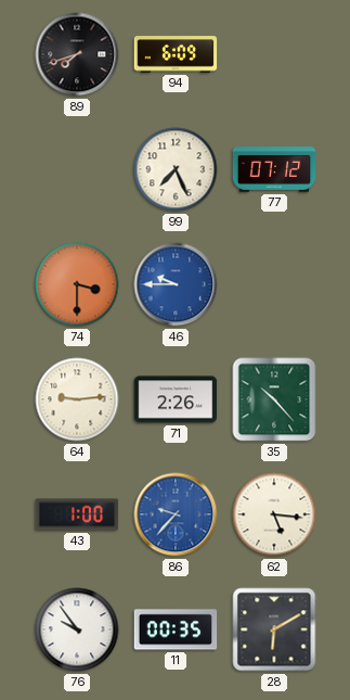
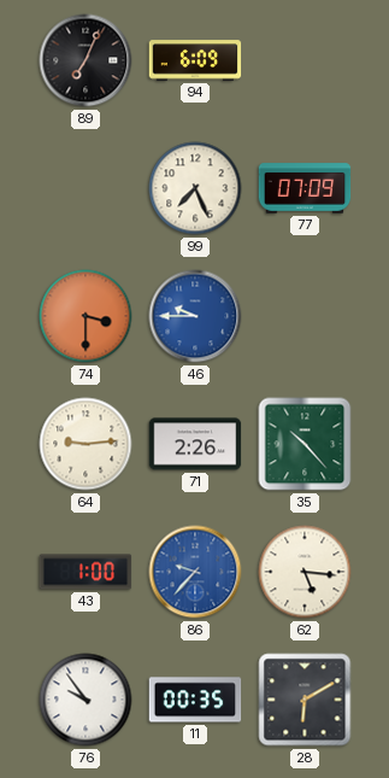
89: 7:42 -> 7:04 (86, 60)
77: 07:12 -> 07:09 (305, 188)
